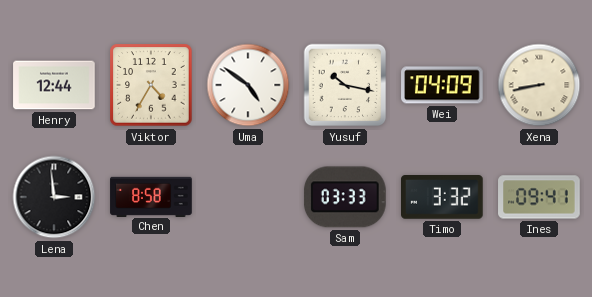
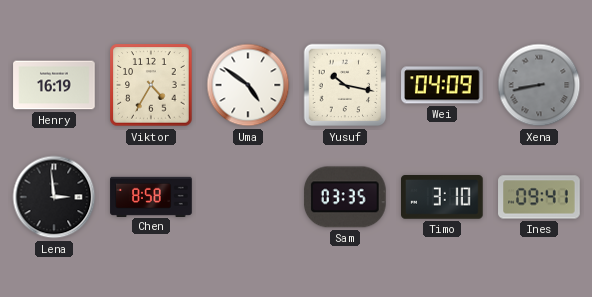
Henry: 12:44 -> 16:19 (54, 85)
Xena dial: cream -> grey (539, 85)
Sam: 03:33 -> 03:35 (345, 197)
Timo: 3:32 -> 3:10 (443, 198)
